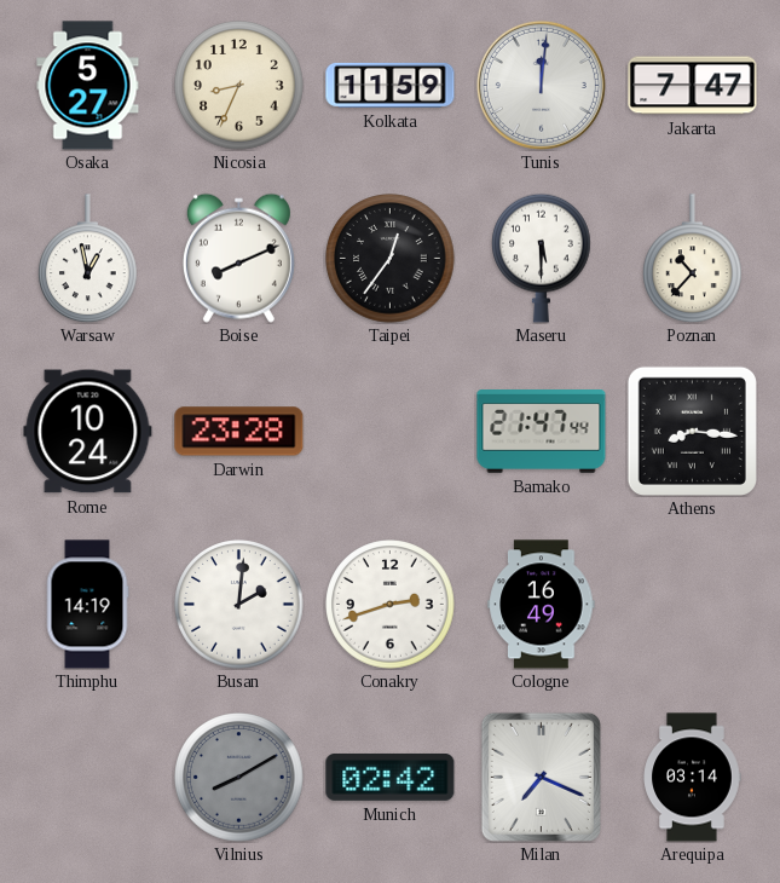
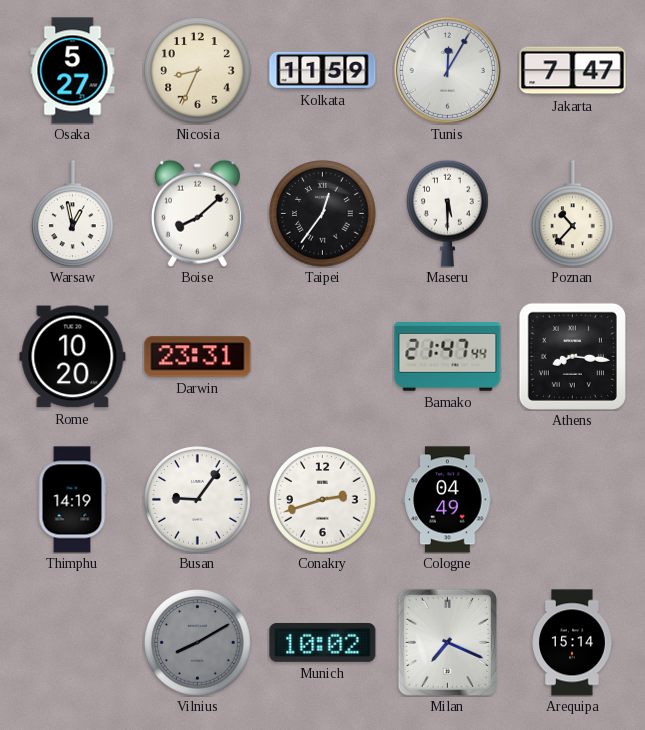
Tunis: 12:01 -> 12:05 (447, 70)
Boise: 8:11 -> 8:08 (197, 213)
Rome: 10:24 -> 10:20 (73, 357)
Darwin: 23:28 -> 23:31 (198, 357)
Busan: 2:01 -> 9:06 (198, 500)
Cologne: 16:49 -> 04:49 (448, 500)
Munich: 02:42 -> 10:02 (323, 642)
Arequipa: 03:14 -> 15:14 (572, 643)
